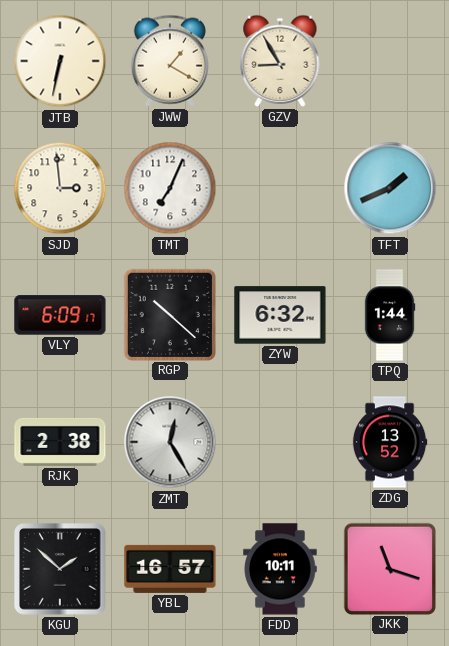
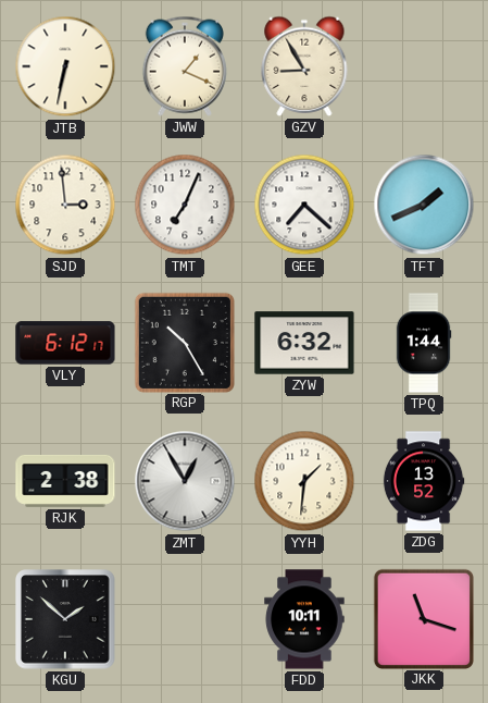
JWW: 1:20 -> 1:19 (185, 66)
GEE: none -> 7:22 (304, 205)
VLY: 6:09 -> 6:12 (65, 343)
RGP: 10:22 -> 10:25 (184, 342)
ZMT: 12:25 -> 12:55 (185, 481)
YYH: none -> 1:31 (304, 481)
YBL: 16:57 -> none (170, 569)
